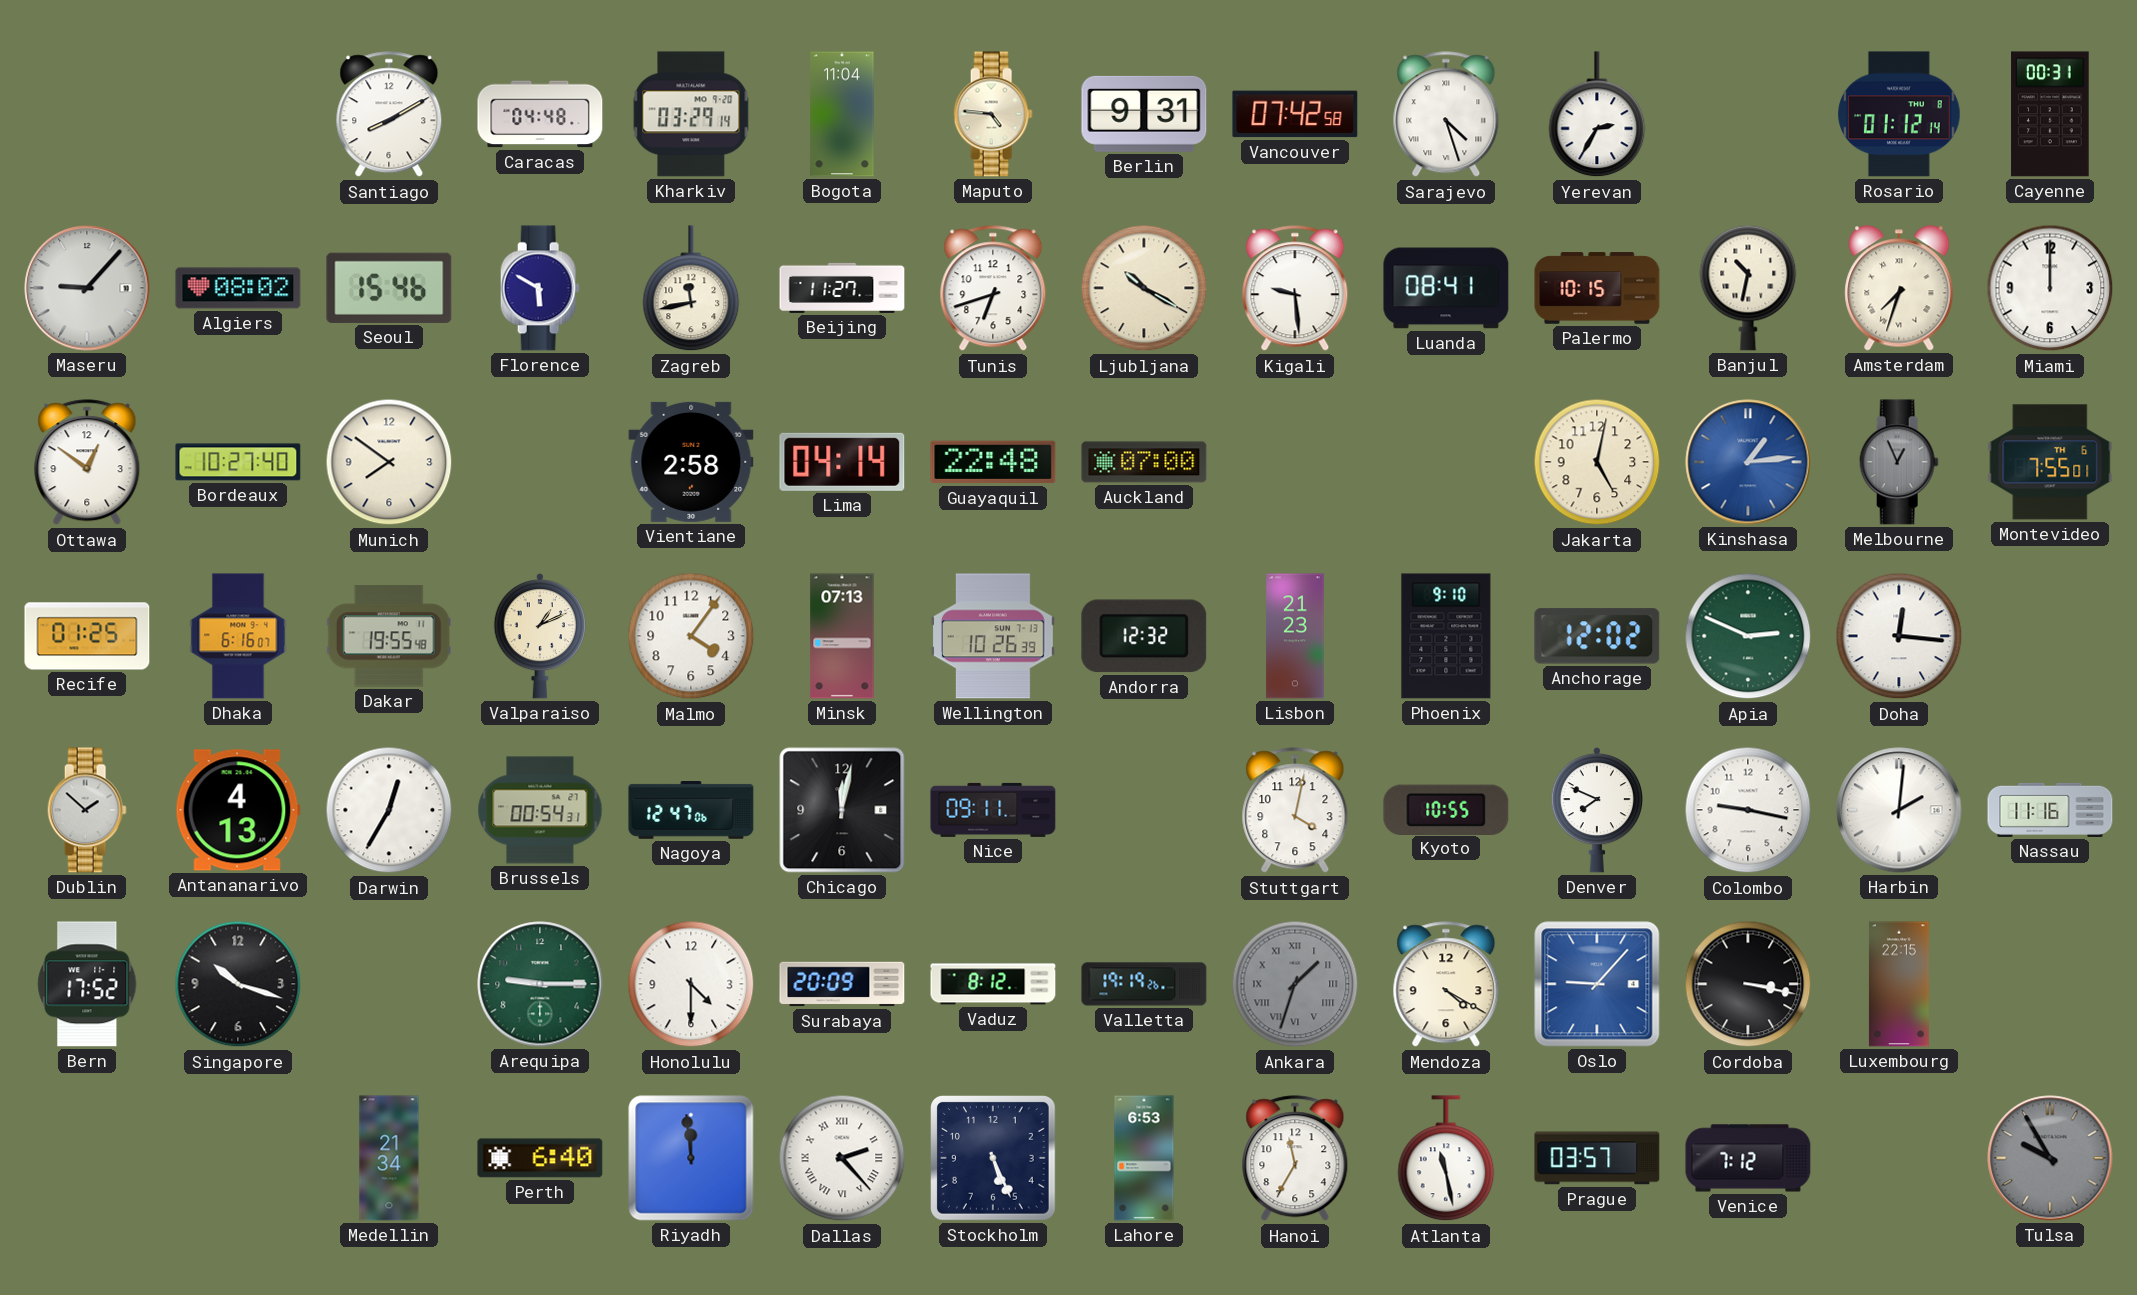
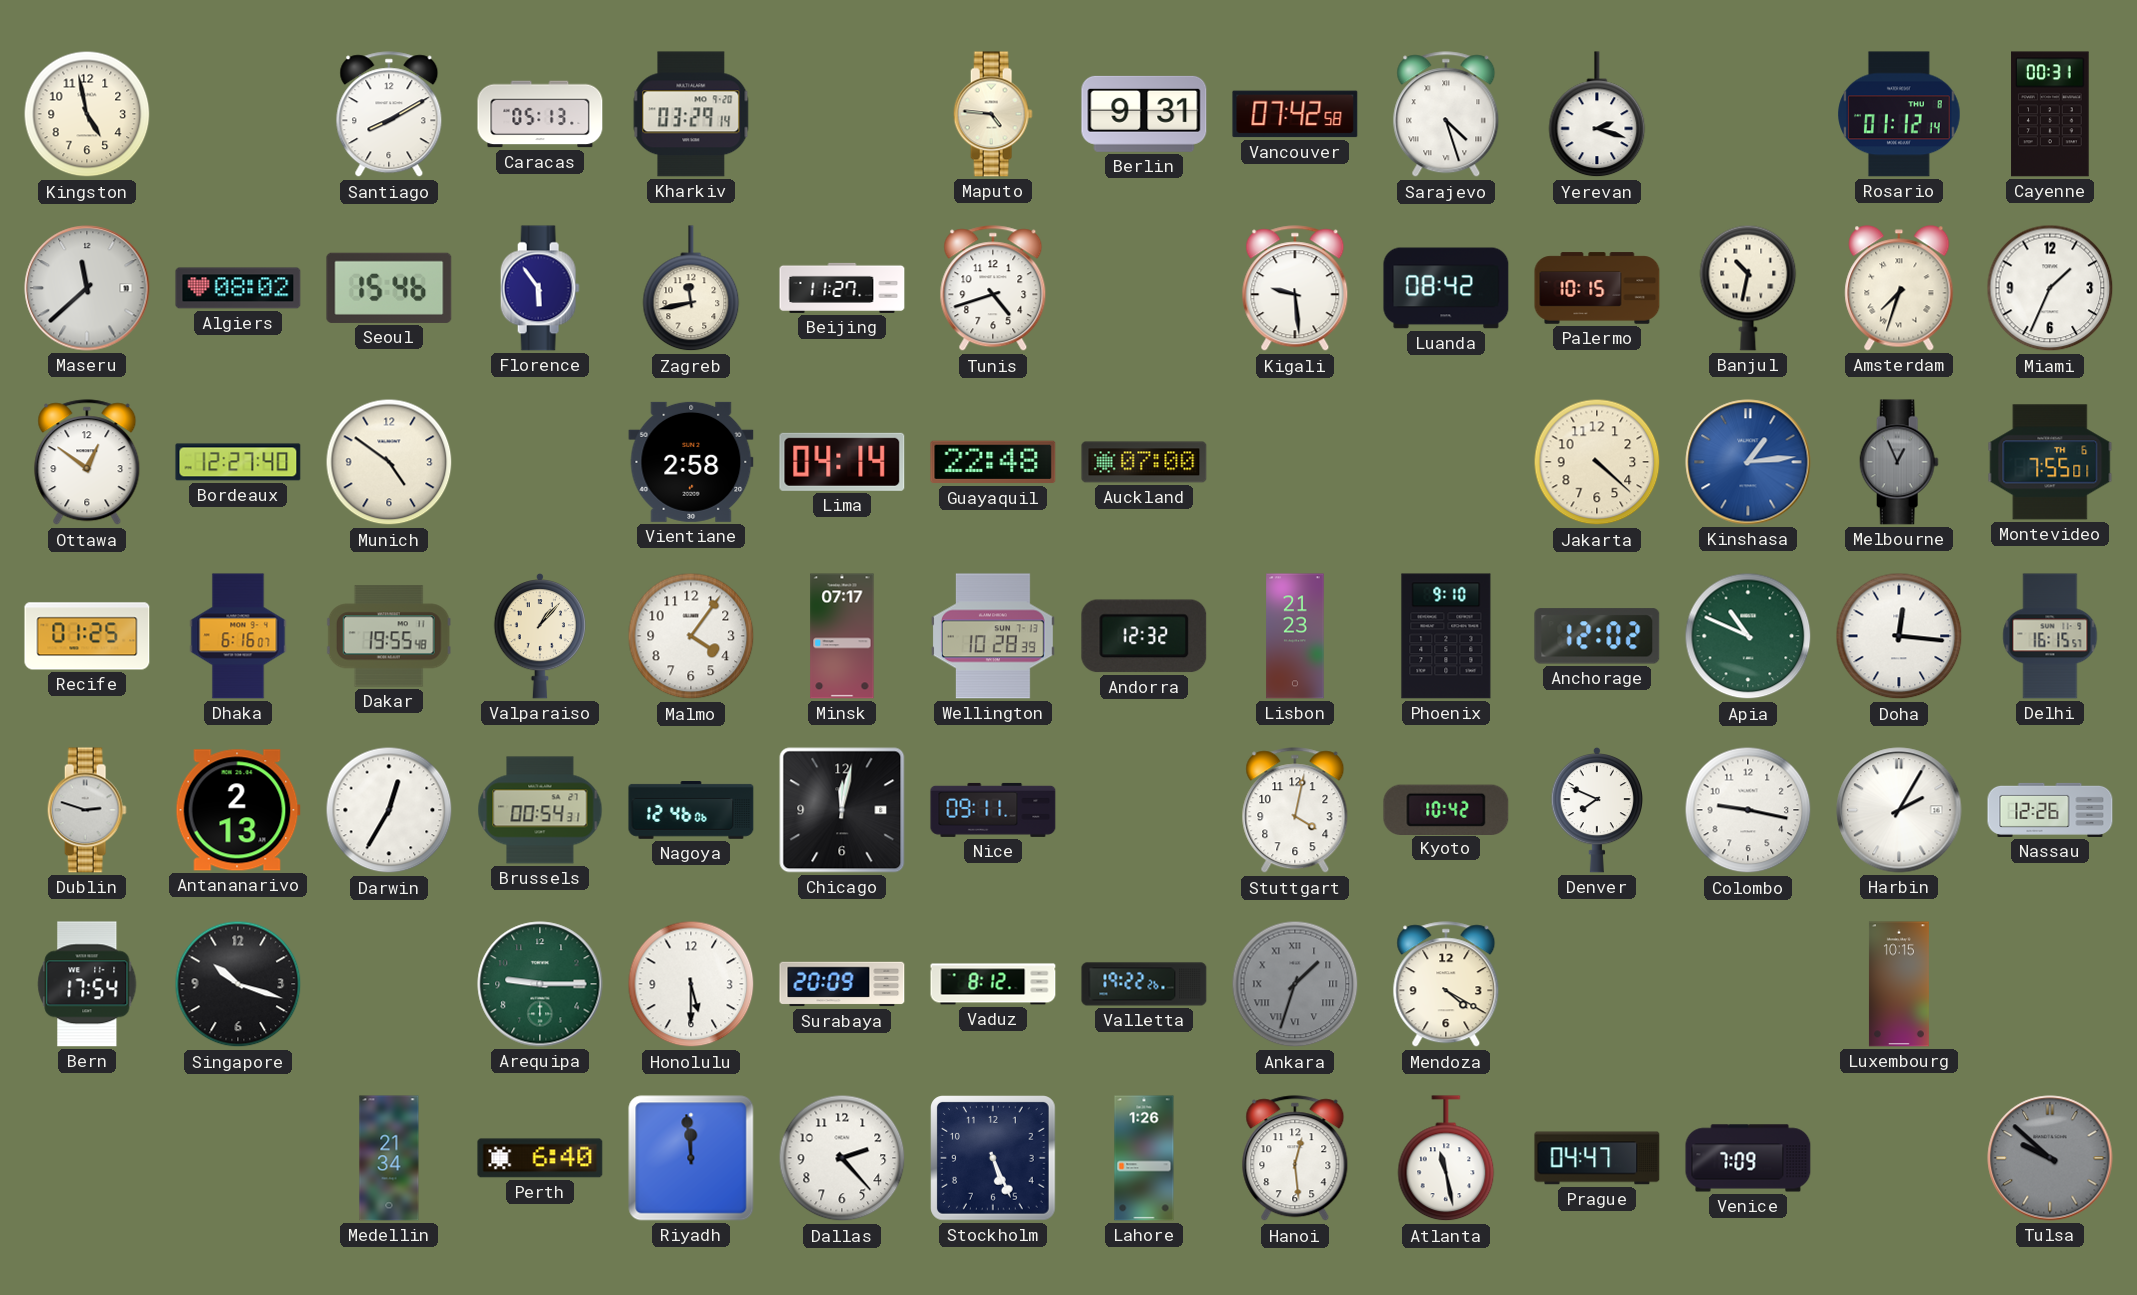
Kingston: none -> 4:58 (87, 114)
Caracas: 04:48 -> 05:13 (540, 114)
Bogota: 11:04 -> none (842, 114)
Yerevan: 2:35 -> 2:18 (1597, 115)
Maseru: 9:07 -> 11:38 (87, 288)
Florence: 5:50 -> 5:54 (540, 288)
Tunis: 6:42 -> 4:42 (993, 289)
Ljubljana: 10:20 -> none (1144, 288)
Luanda: 08:41 -> 08:42 (1446, 288)
Miami: 12:00 -> 1:34 (2050, 288)
Bordeaux: 10:27 -> 12:27 (238, 462)
Munich: 7:51 -> 4:51 (389, 462)
Jakarta: 5:02 -> 4:22 (1597, 462)
Valparaiso: 1:11 -> 1:07 (539, 636)
Minsk: 07:13 -> 07:17 (842, 636)
Wellington: 10:26 -> 10:28 (993, 636)
Apia: 2:49 -> 10:49 (1748, 636)
Delhi: none -> 16:15 (2050, 636)
Dublin: 1:52 -> 2:48 (87, 810)
Antananarivo: 4:13 -> 2:13 (238, 810)
Nagoya: 12:47 -> 12:46 (691, 811)
Kyoto: 10:55 -> 10:42 (1446, 809)
Harbin: 2:01 -> 2:05 (1899, 810)
Nassau: 11:16 -> 12:26 (2050, 810)
Bern: 17:52 -> 17:54 (87, 984)
Honolulu: 4:30 -> 5:30 (691, 984)
Valletta: 19:19 -> 19:22 (1144, 984)
Oslo: 9:07 -> none (1597, 984)
Cordoba: 3:17 -> none (1748, 984)
Luxembourg: 22:15 -> 10:15 (1899, 984)
Dallas numerals: Roman -> Arabic (842, 1158)
Lahore: 6:53 -> 1:26 (1144, 1158)
Hanoi: 11:35 -> 12:29 (1295, 1159)
Prague: 03:57 -> 04:47 (1597, 1158)
Venice: 7:12 -> 7:09 (1748, 1158)
Tulsa: 9:55 -> 9:52 (2050, 1158)
